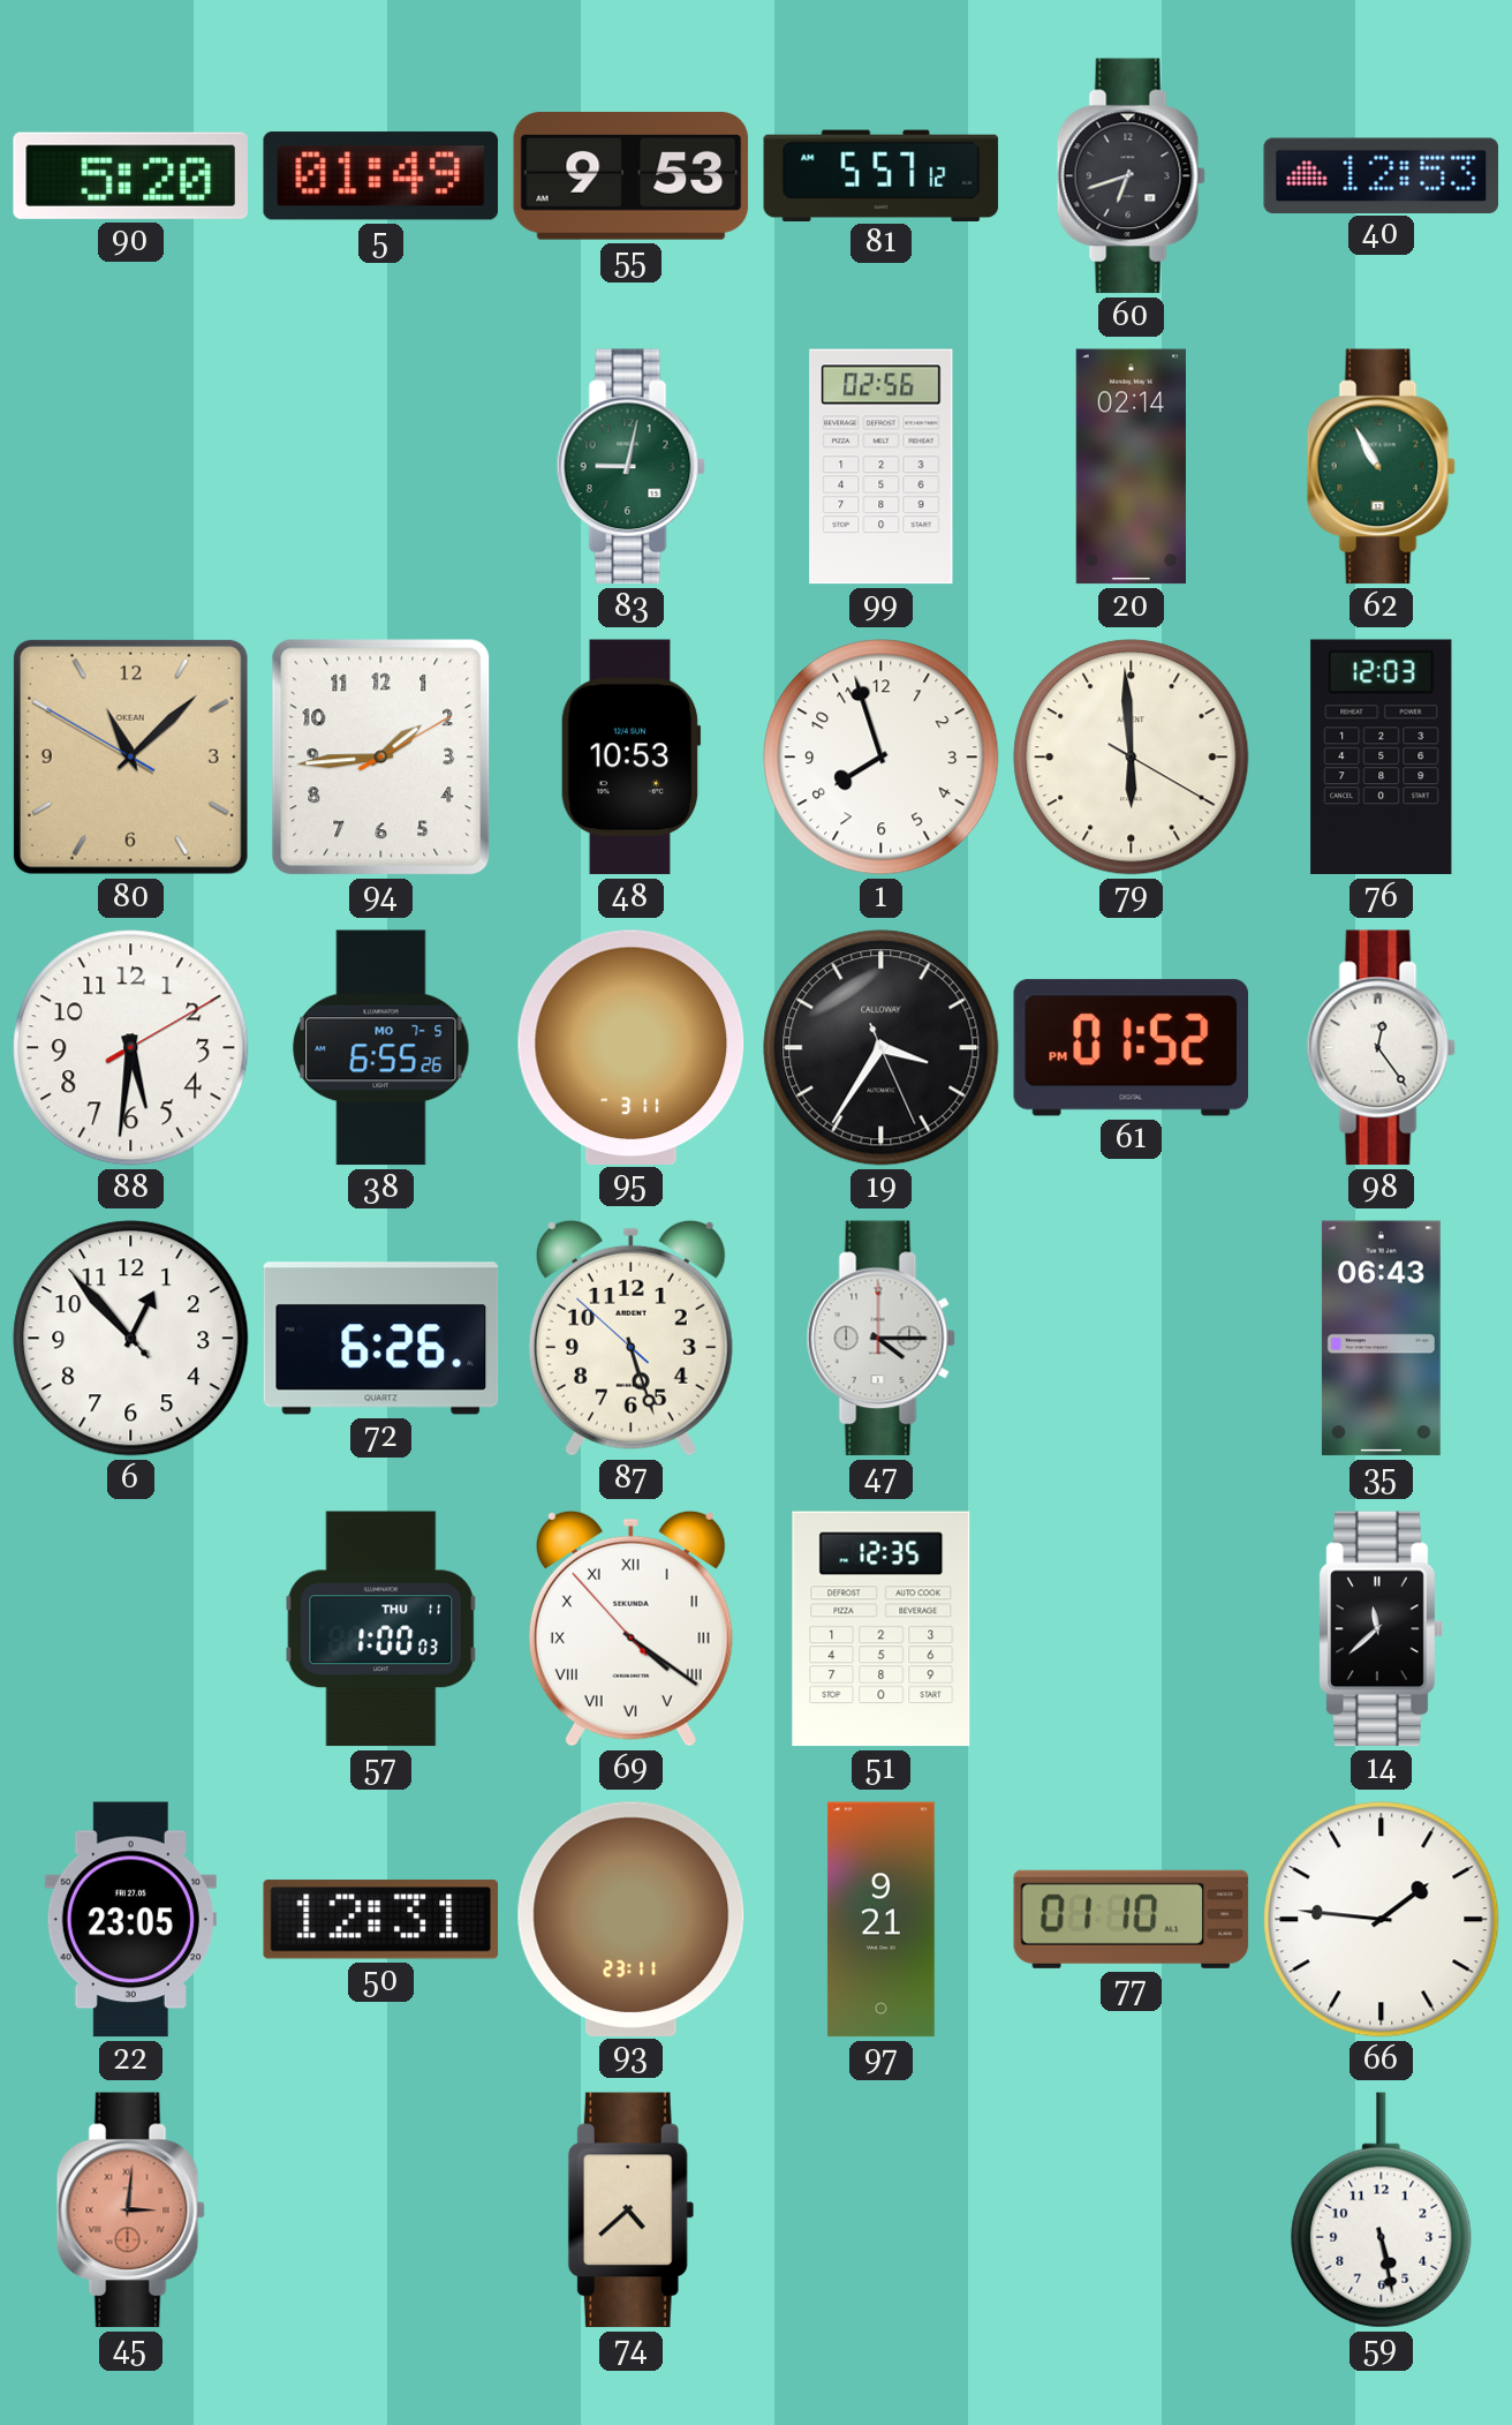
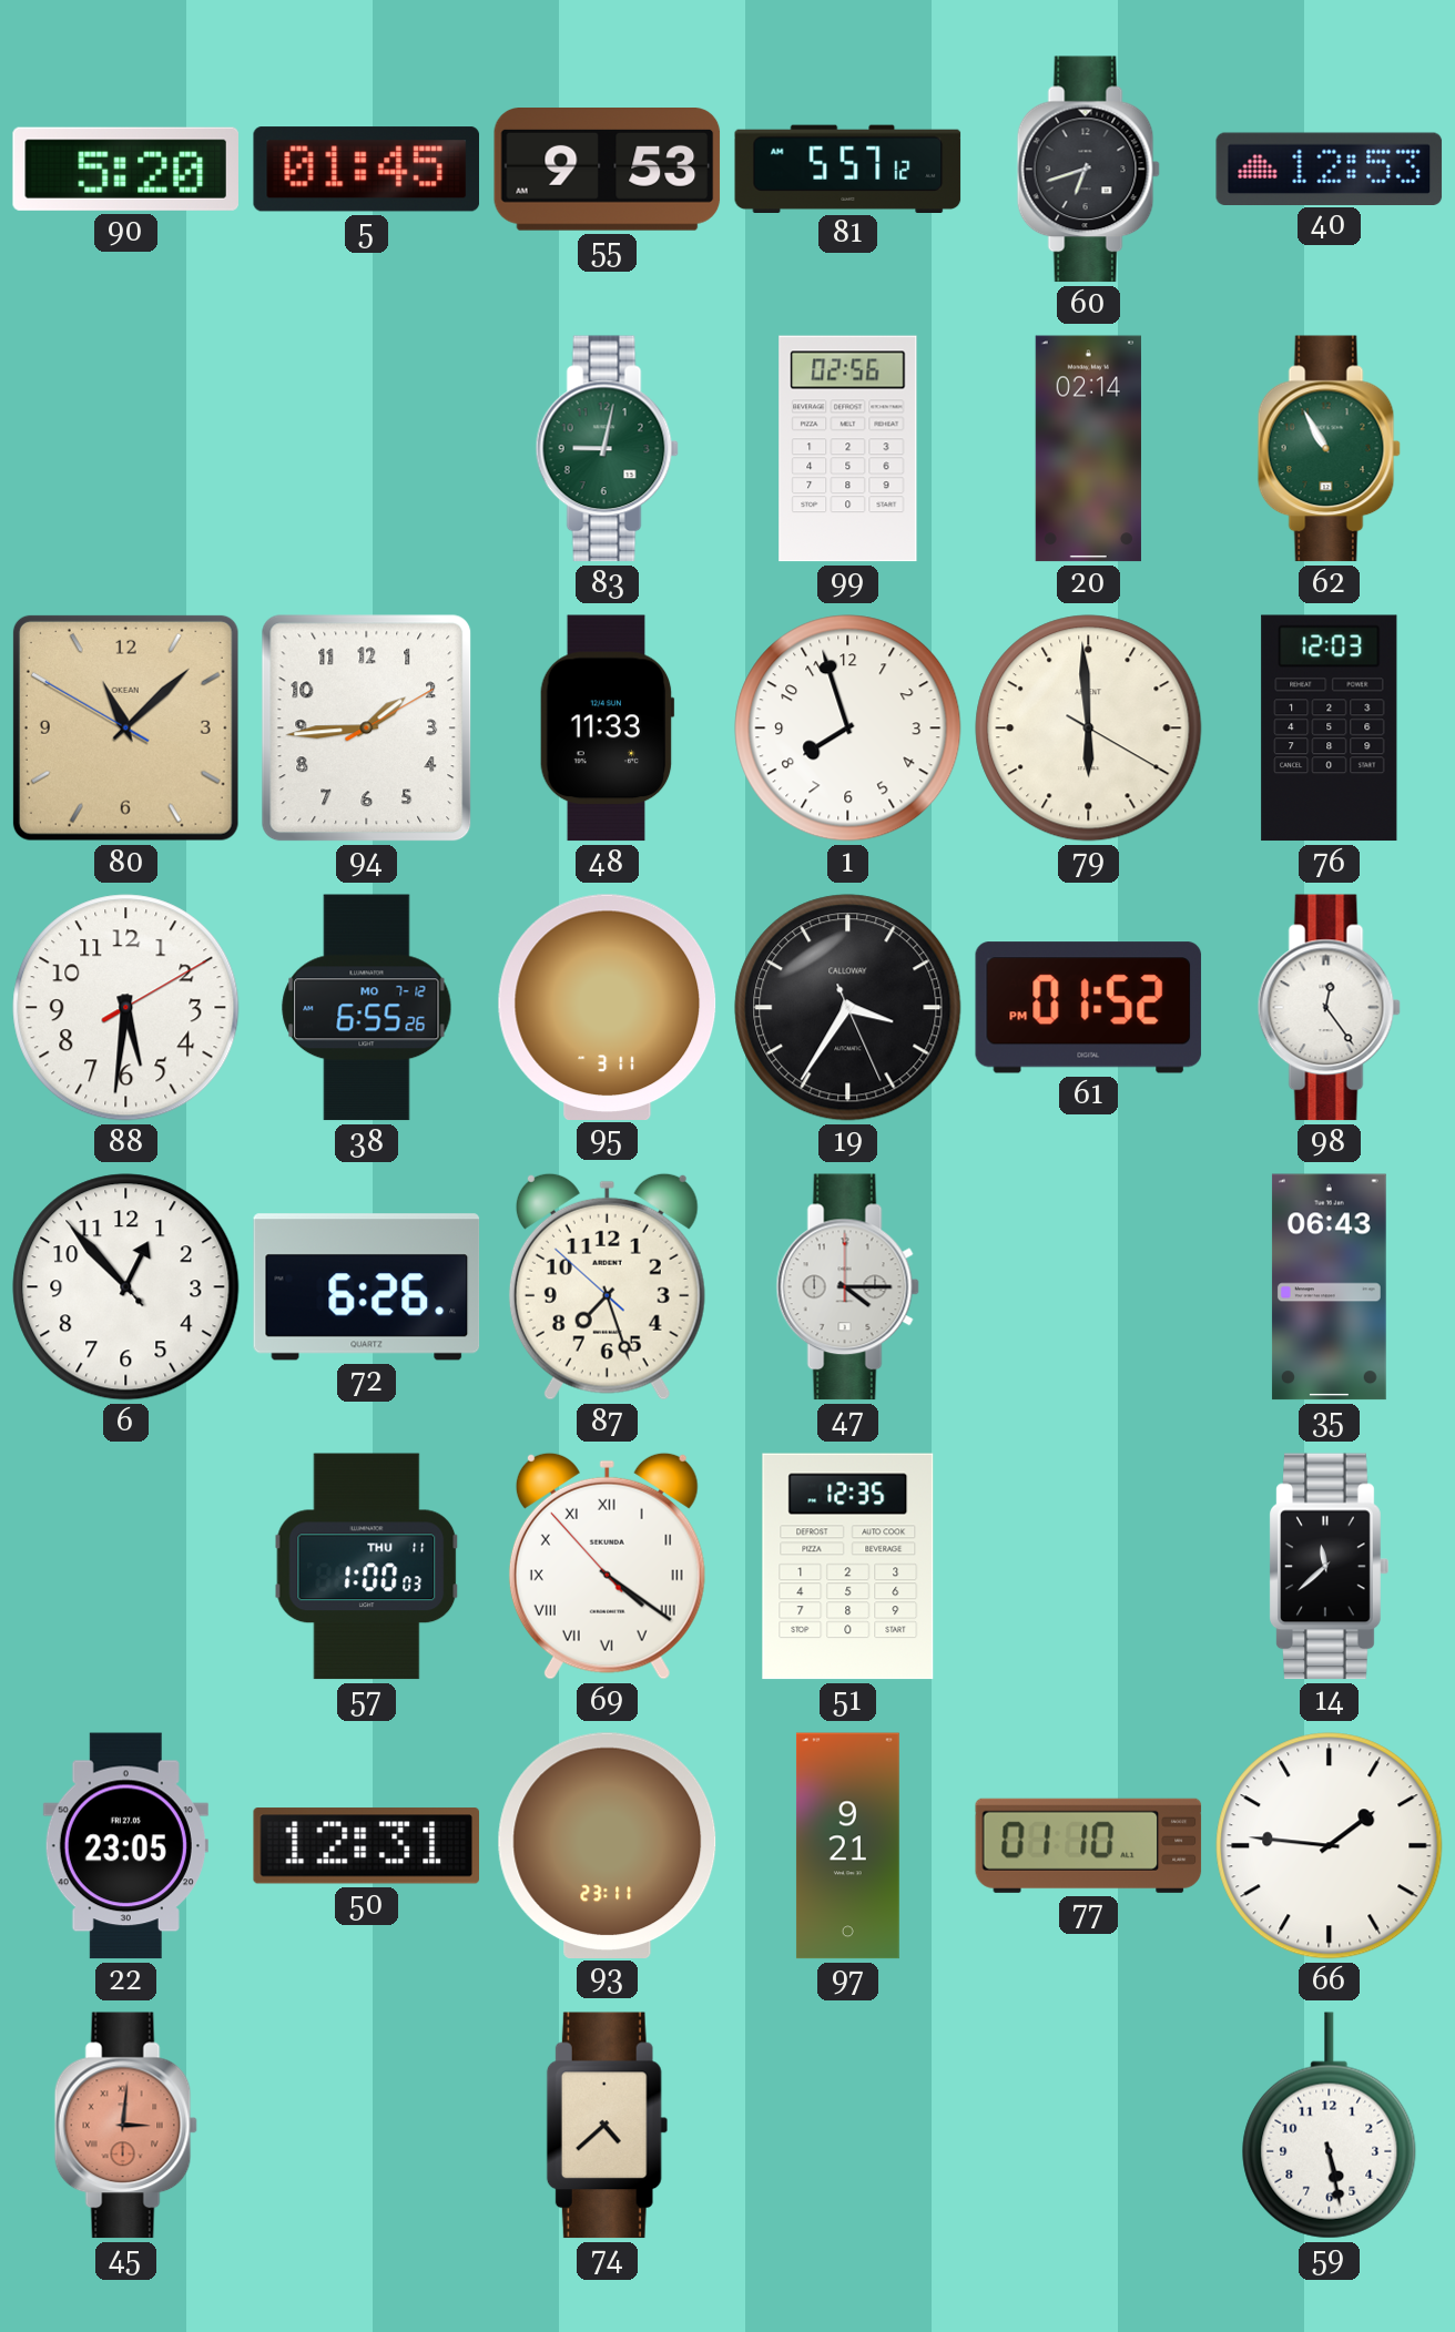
5: 01:49 -> 01:45 (366, 170)
48: 10:53 -> 11:33 (607, 729)
38 date: MO 7-5 -> MO 7-12 (367, 1008)
87: 5:26 -> 7:26 (607, 1286)
